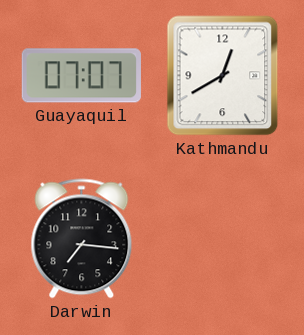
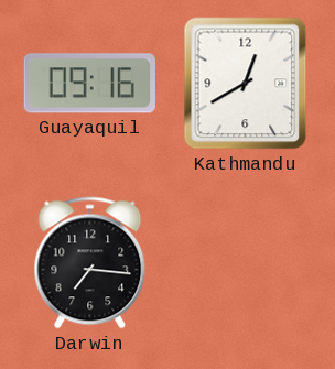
Guayaquil: 07:07 -> 09:16 (89, 84)
